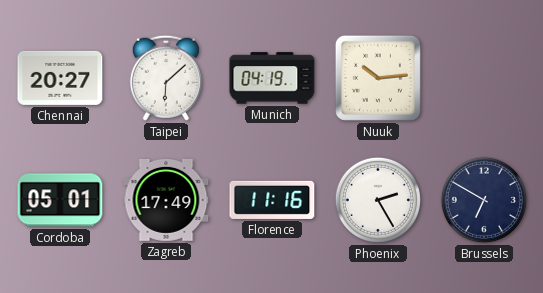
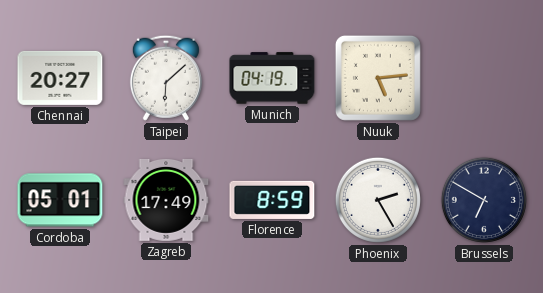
Nuuk: 10:14 -> 5:14 (378, 78)
Florence: 11:16 -> 8:59 (272, 200)
